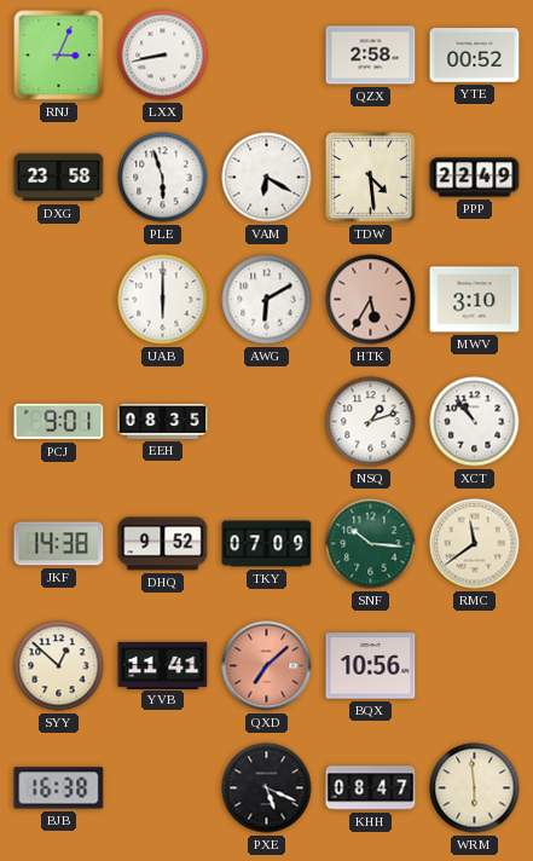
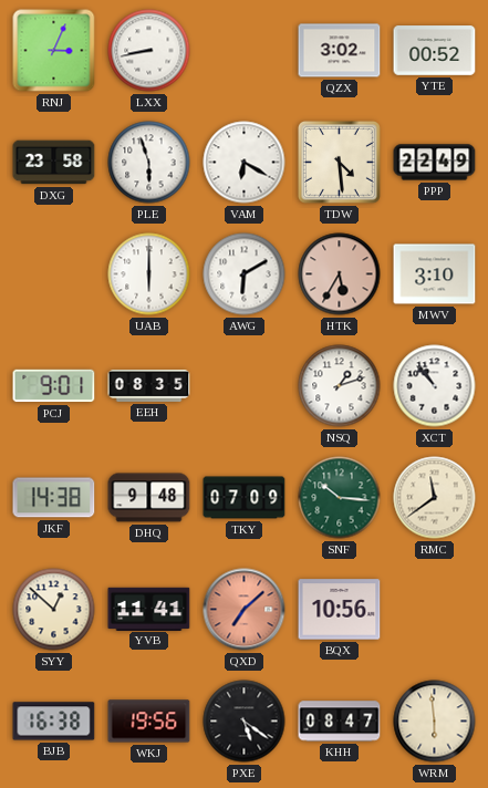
QZX: 2:58 -> 3:02 (340, 51)
DHQ: 9:52 -> 9:48 (149, 498)
WKJ: none -> 19:56 (149, 722)
PXE: 5:19 -> 5:21 (245, 722)
